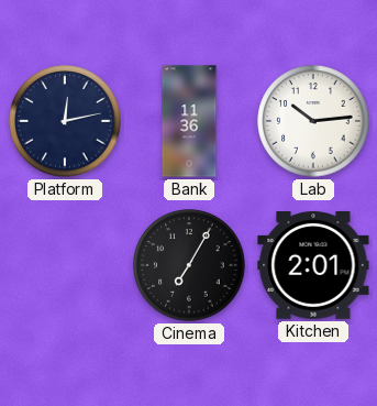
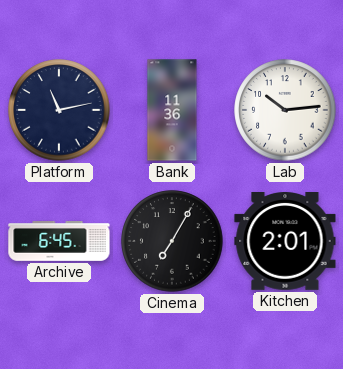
Platform: 12:13 -> 11:13 (59, 110)
Archive: none -> 6:45 (59, 242)
